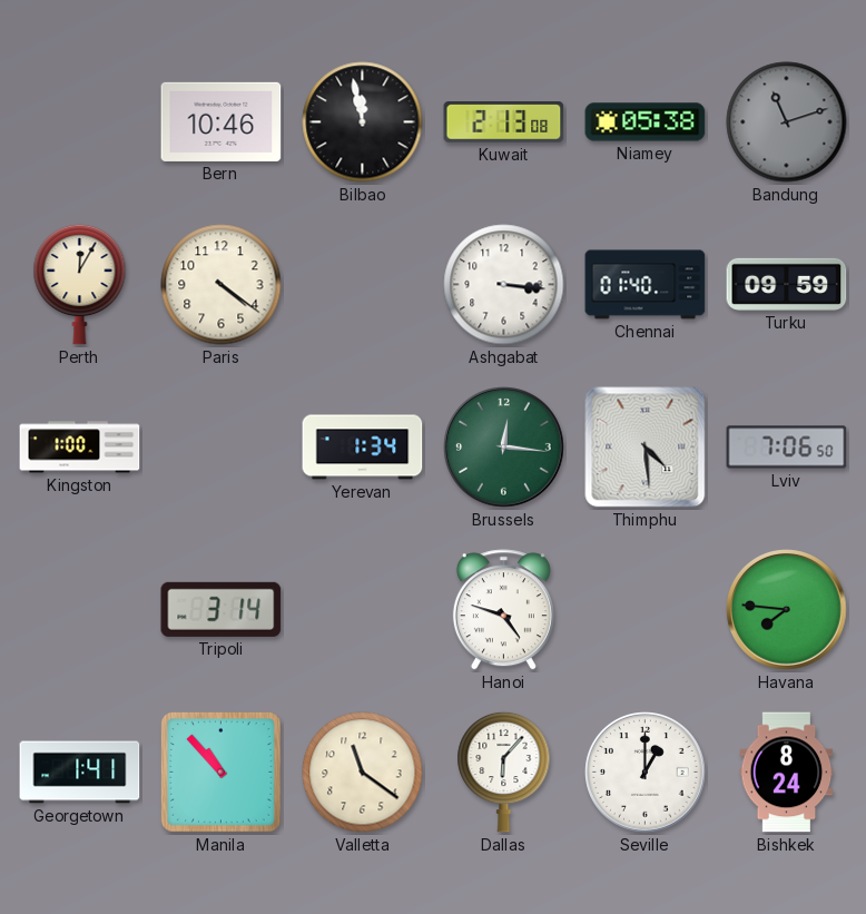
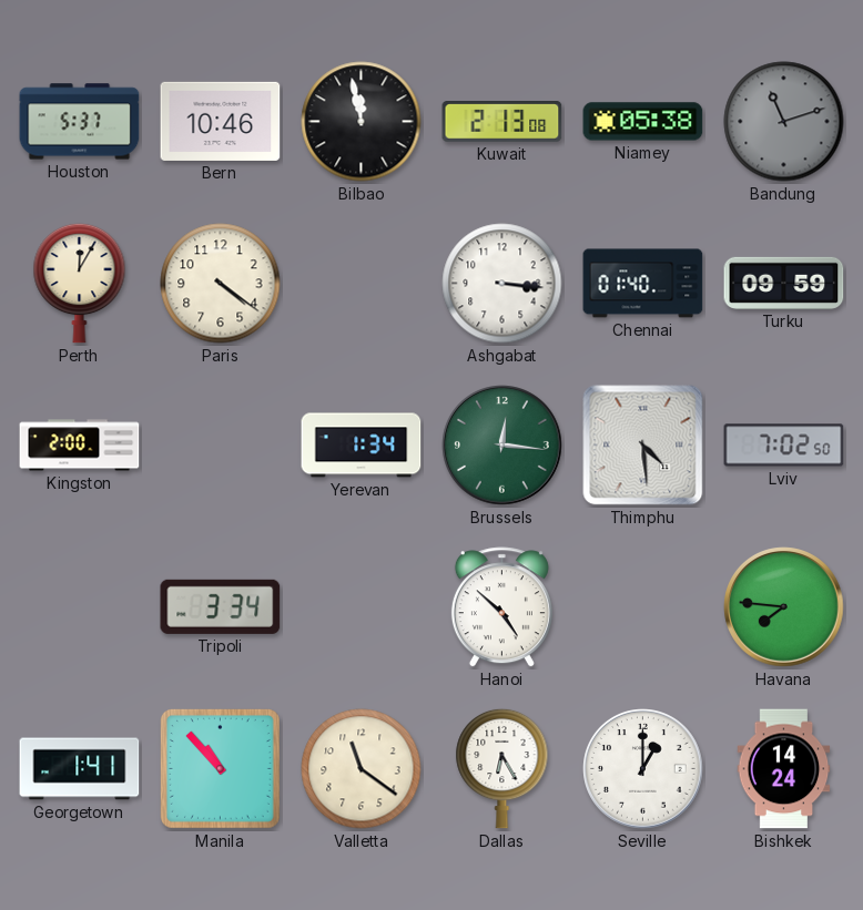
Houston: none -> 5:37 (80, 122)
Kingston: 1:00 -> 2:00 (80, 446)
Lviv: 7:06 -> 7:02 (784, 446)
Tripoli: 3:14 -> 3:34 (221, 606)
Hanoi: 4:48 -> 4:52 (501, 607)
Dallas: 6:07 -> 6:25 (502, 768)
Bishkek: 8:24 -> 14:24 (784, 769)
